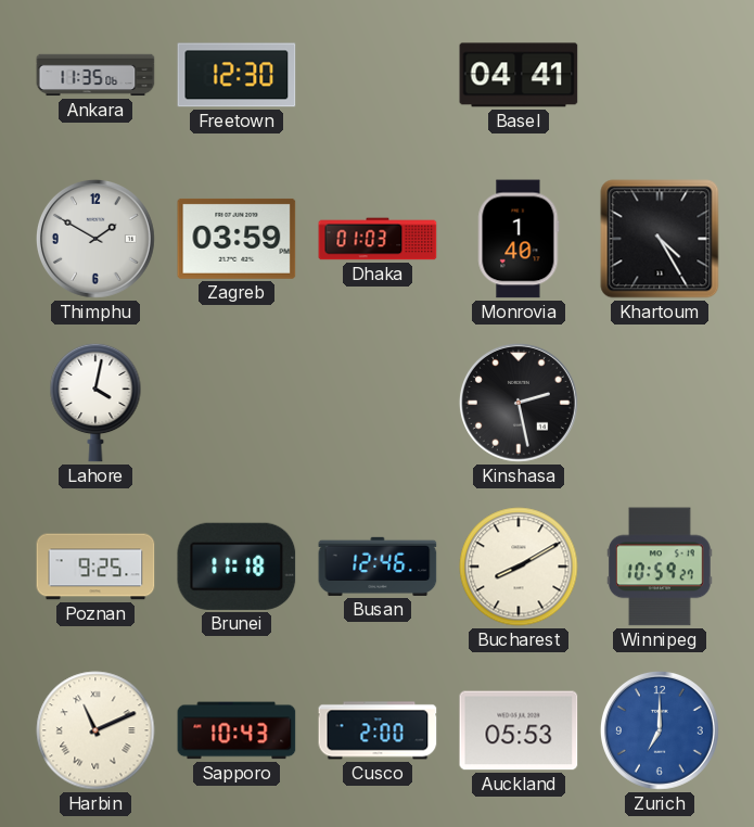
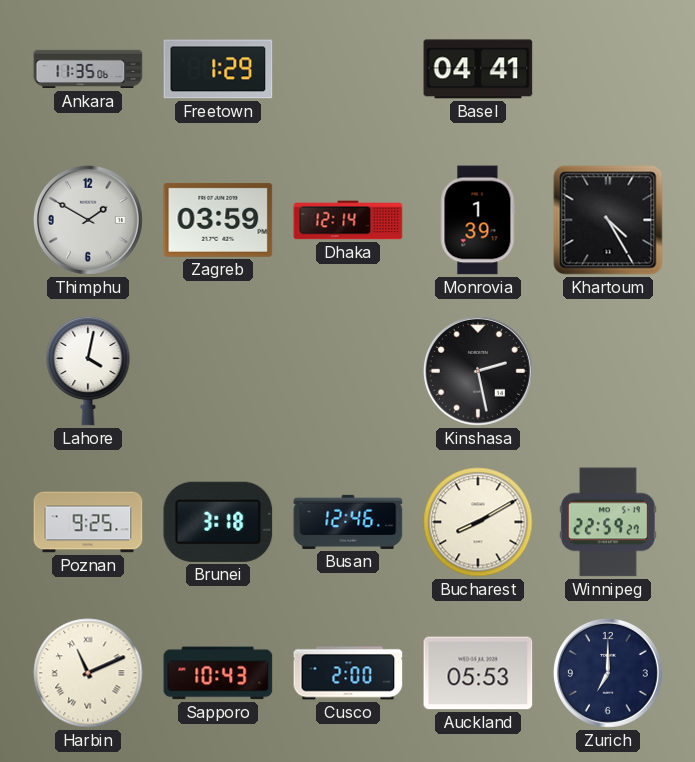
Freetown: 12:30 -> 1:29 (218, 69)
Dhaka: 01:03 -> 12:14 (348, 220)
Monrovia: 1:40 -> 1:39 (478, 220)
Brunei: 11:18 -> 3:18 (218, 522)
Winnipeg: 10:59 -> 22:59 (608, 522)
Zurich dial: blue -> navy (608, 673)
